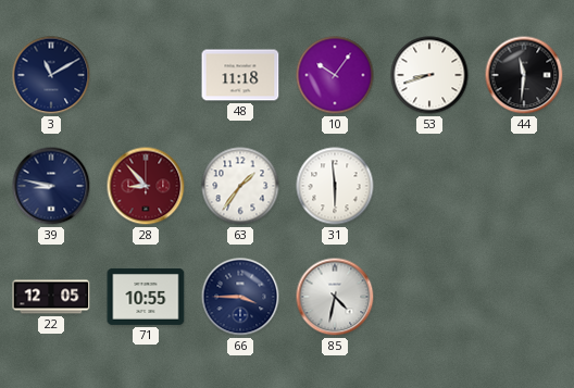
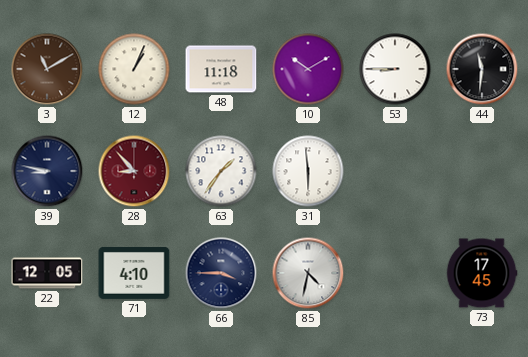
3 dial: navy -> brown (47, 69)
12: none -> 1:04 (134, 69)
10: 10:06 -> 10:10 (308, 69)
53: 8:42 -> 8:45 (395, 69)
71: 10:55 -> 4:10 (134, 273)
73: none -> 17:45 (482, 273)
